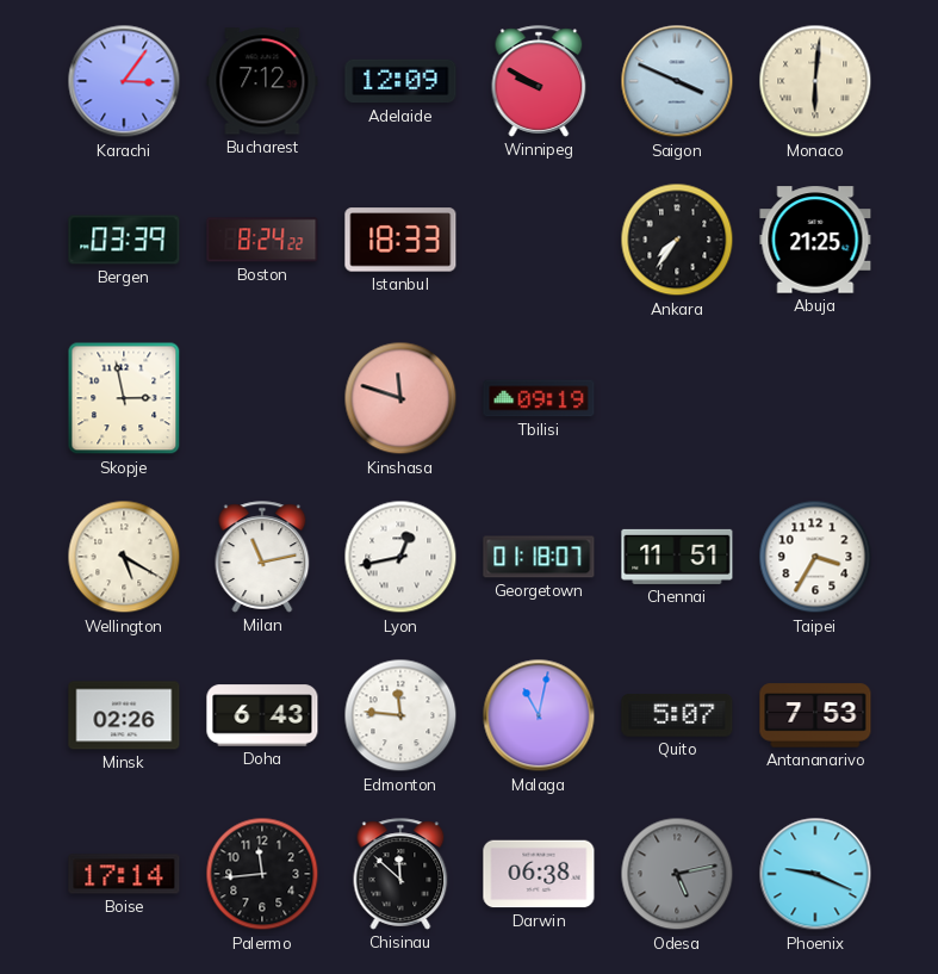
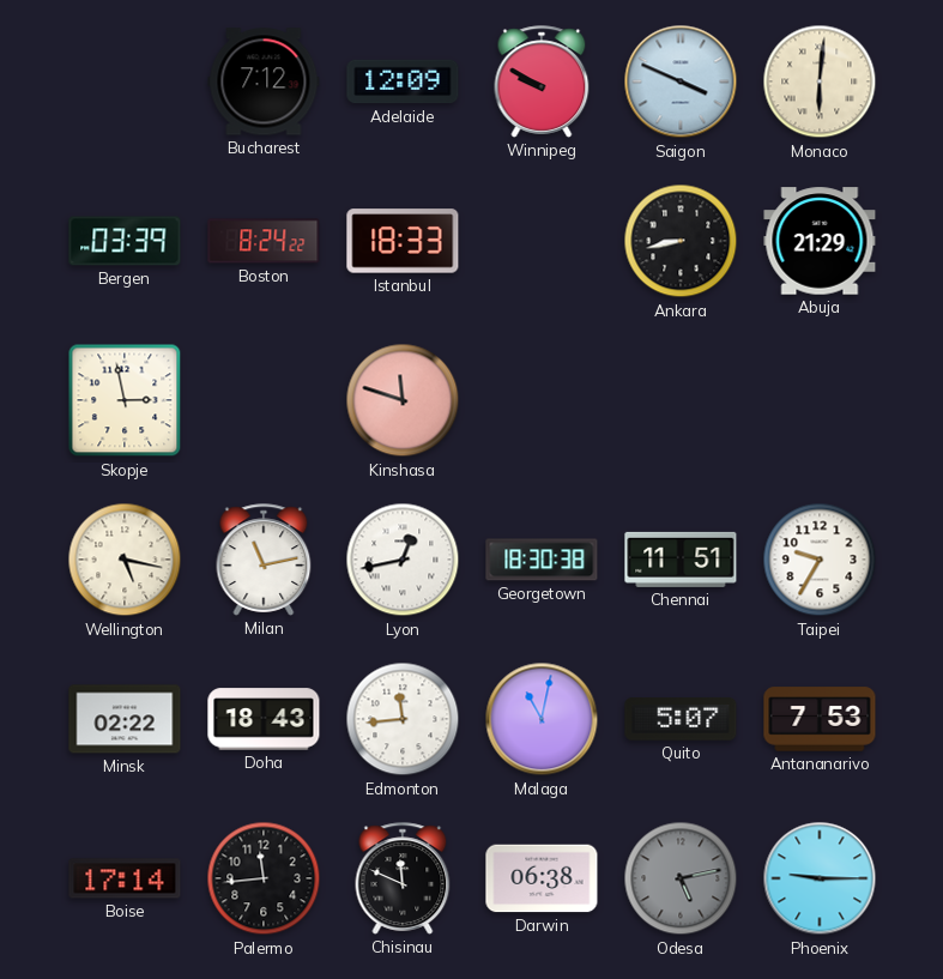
Karachi: 3:06 -> none (124, 81)
Ankara: 7:36 -> 8:43 (681, 241)
Abuja: 21:25 -> 21:29 (820, 241)
Tbilisi: 09:19 -> none (539, 398)
Wellington: 5:20 -> 5:17 (125, 560)
Georgetown: 01:18 -> 18:30 (542, 560)
Taipei: 3:35 -> 9:35 (820, 560)
Minsk: 02:26 -> 02:22 (125, 719)
Doha: 6:43 -> 18:43 (264, 719)
Edmonton: 11:46 -> 11:44 (403, 719)
Chisinau: 11:52 -> 11:49 (403, 878)
Phoenix: 9:19 -> 9:15 (820, 878)
